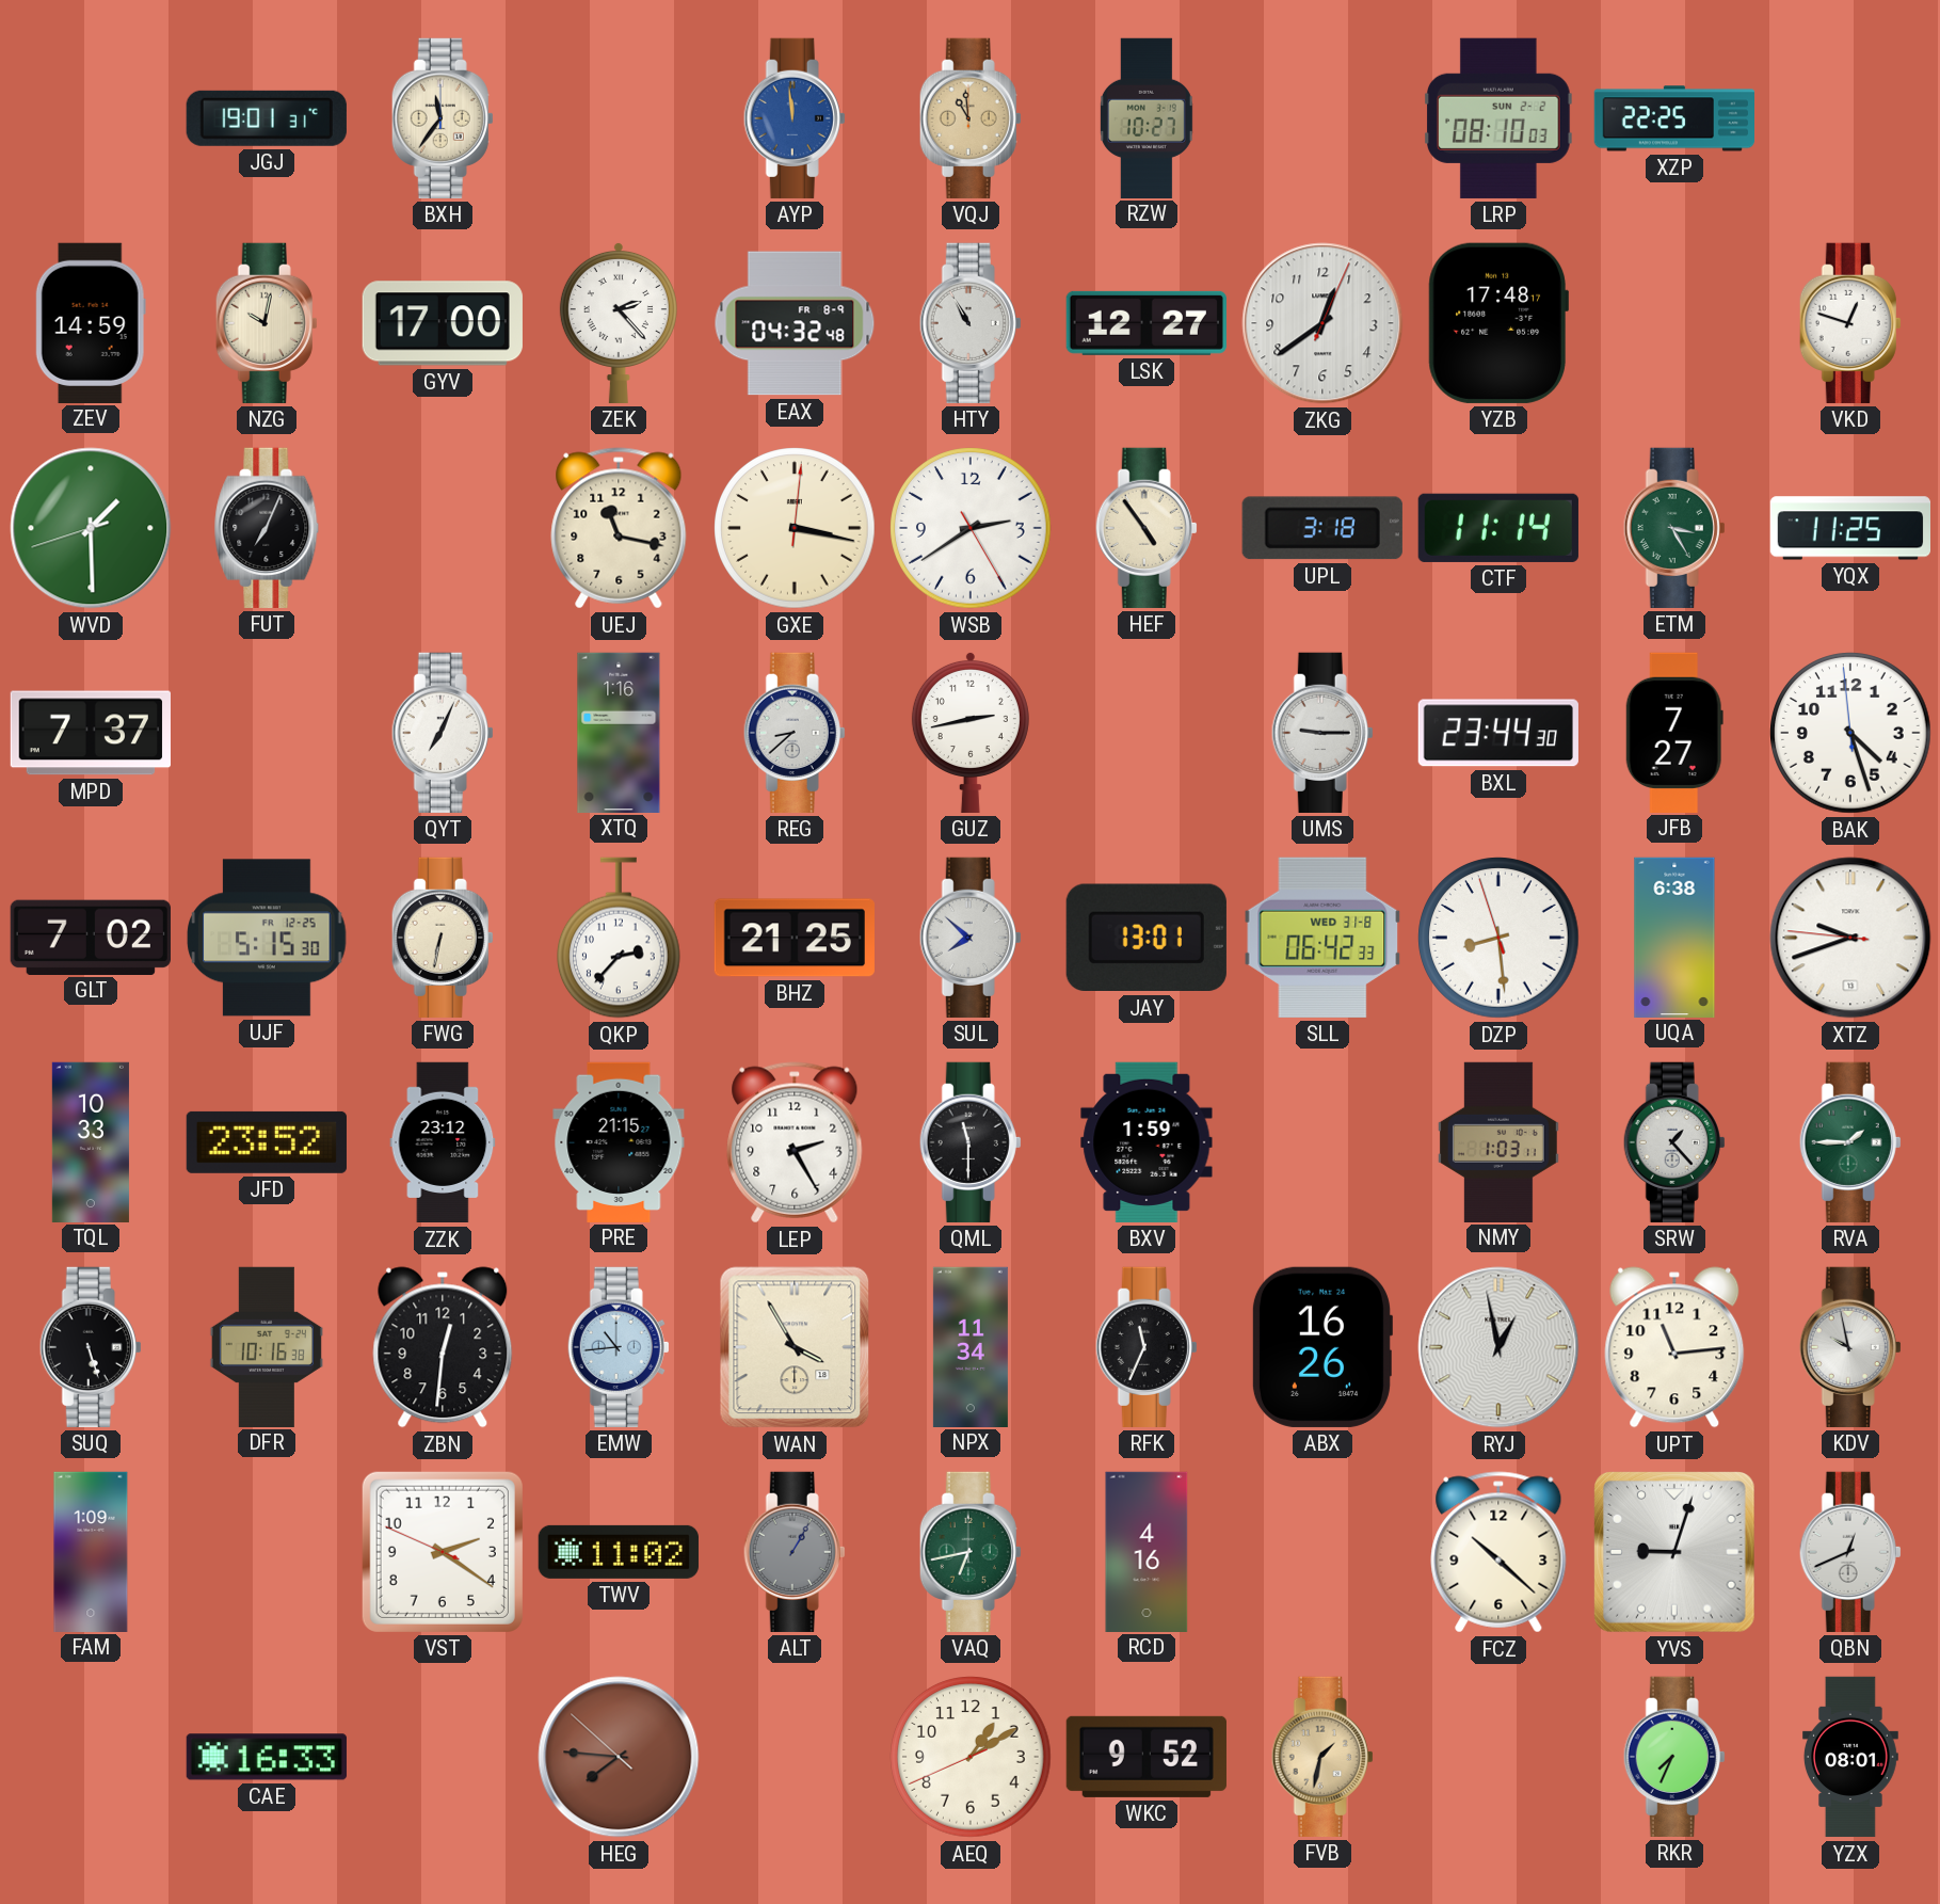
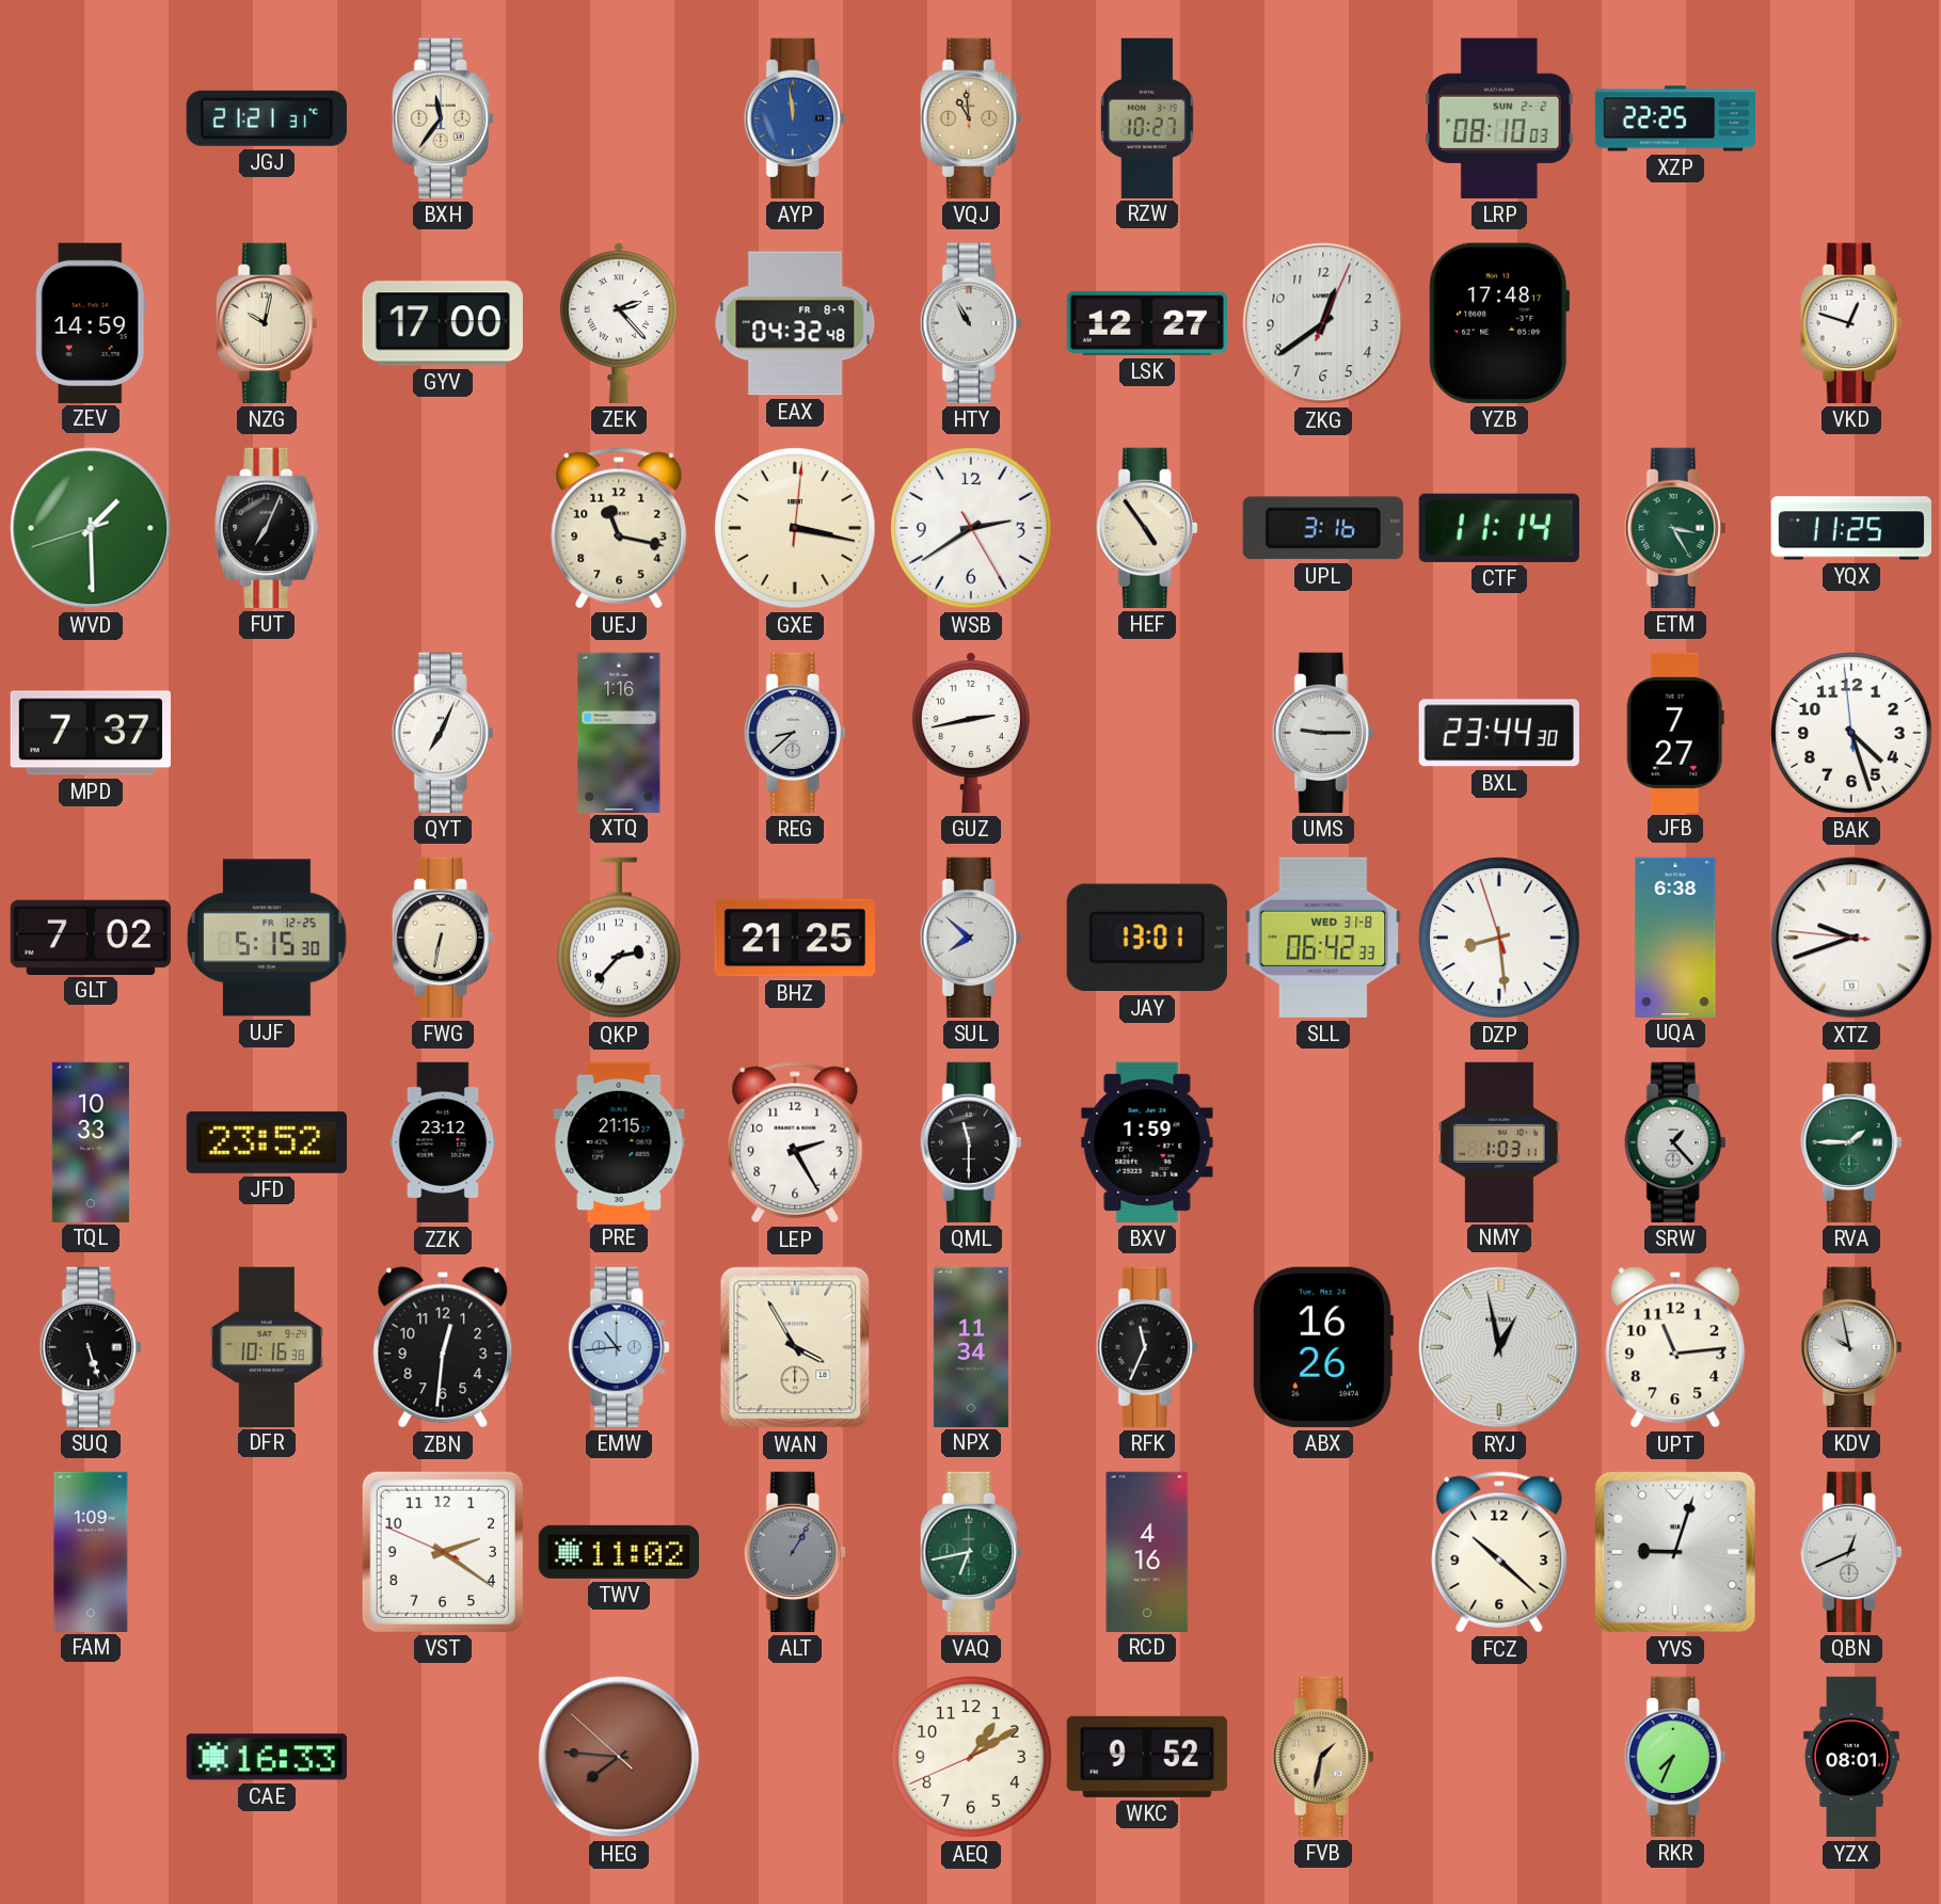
JGJ: 19:01 -> 21:21 (267, 118)
UPL: 3:18 -> 3:16 (1323, 528)
